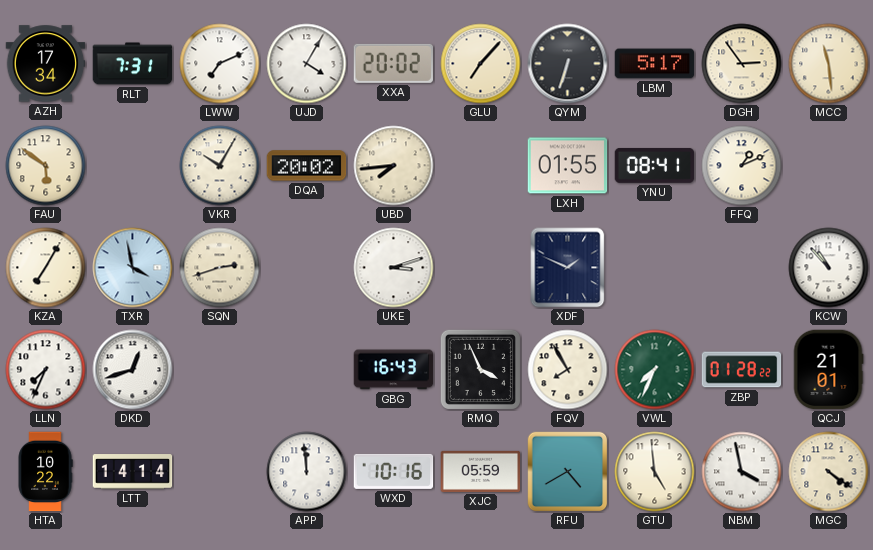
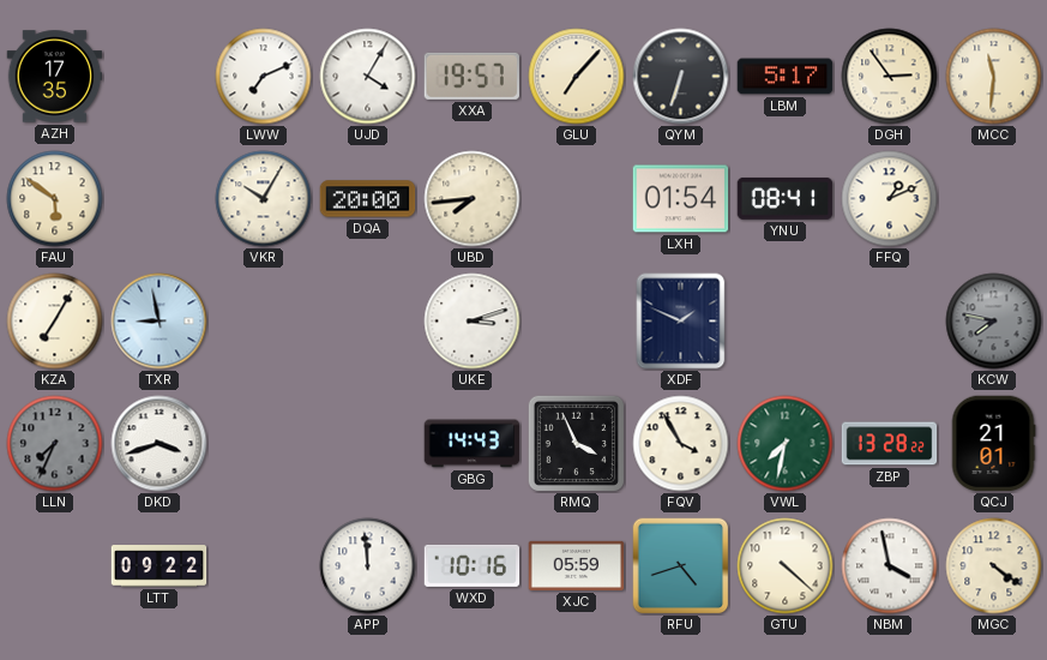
AZH: 17:34 -> 17:35 (55, 77)
RLT: 7:31 -> none (133, 64)
XXA: 20:02 -> 19:57 (471, 76)
MCC: 11:29 -> 11:31 (994, 77)
DQA: 20:02 -> 20:00 (368, 199)
LXH: 01:55 -> 01:54 (681, 199)
TXR: 3:58 -> 8:58 (160, 322)
SQN: 2:42 -> none (220, 268)
KCW: 10:53 -> 7:47 (994, 322)
KCW dial: white -> grey (994, 322)
LLN dial: white -> grey (55, 444)
DKD: 12:42 -> 3:42 (160, 444)
GBG: 16:43 -> 14:43 (473, 444)
FQV: 7:55 -> 3:55 (681, 444)
VWL: 7:34 -> 7:32 (786, 444)
ZBP: 01:28 -> 13:28 (890, 444)
HTA: 10:22 -> none (45, 472)
LTT: 14:14 -> 09:22 (160, 566)
RFU: 4:40 -> 4:42 (681, 566)
GTU: 4:59 -> 4:22 (786, 566)
